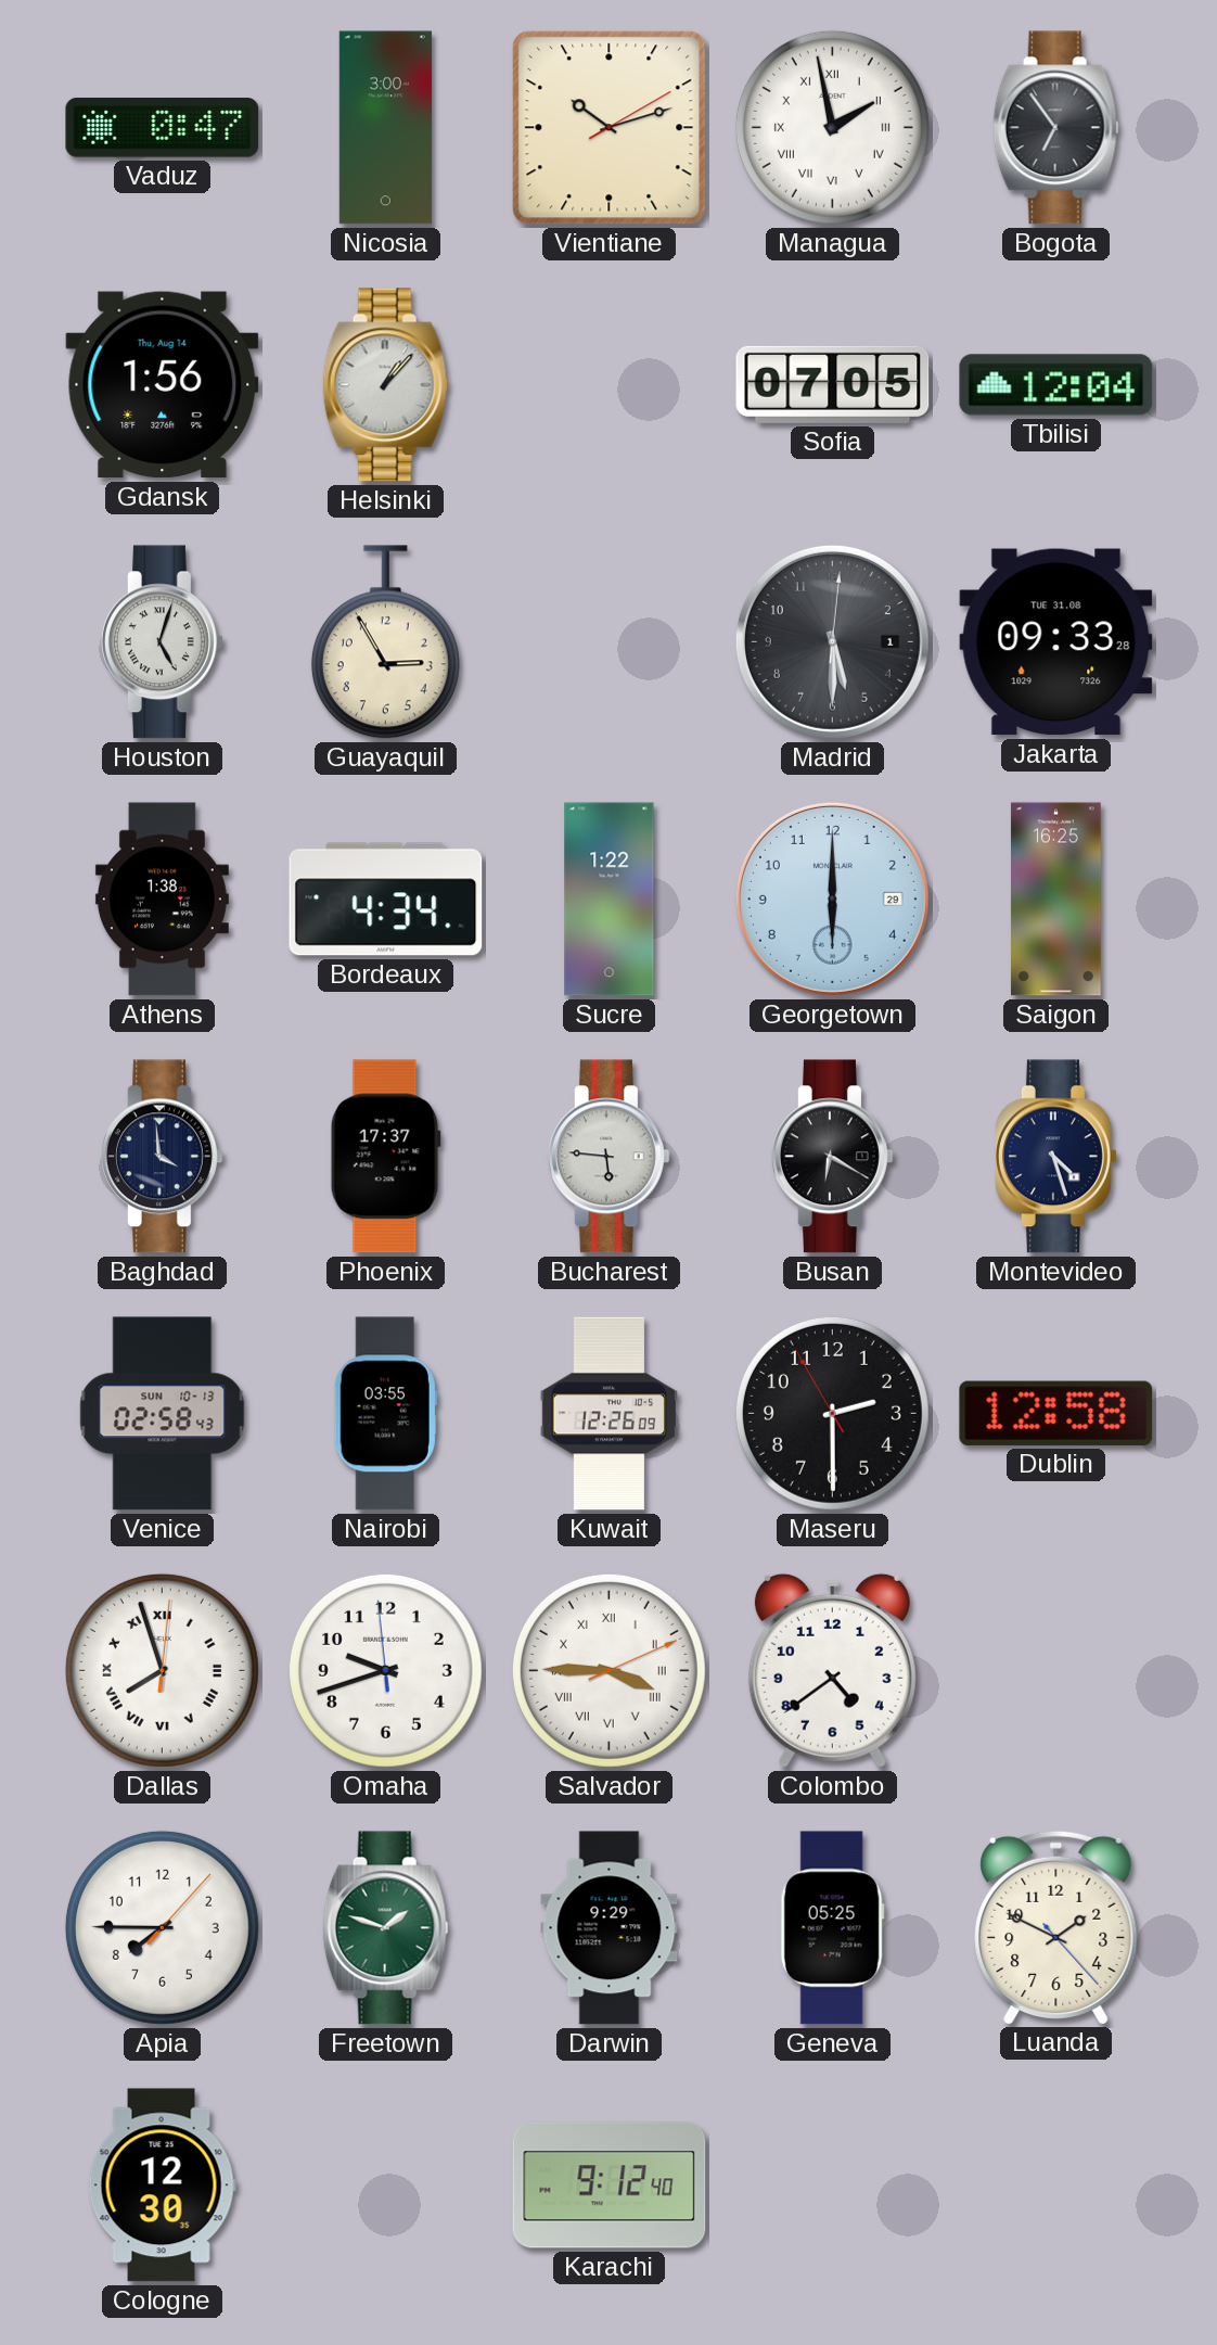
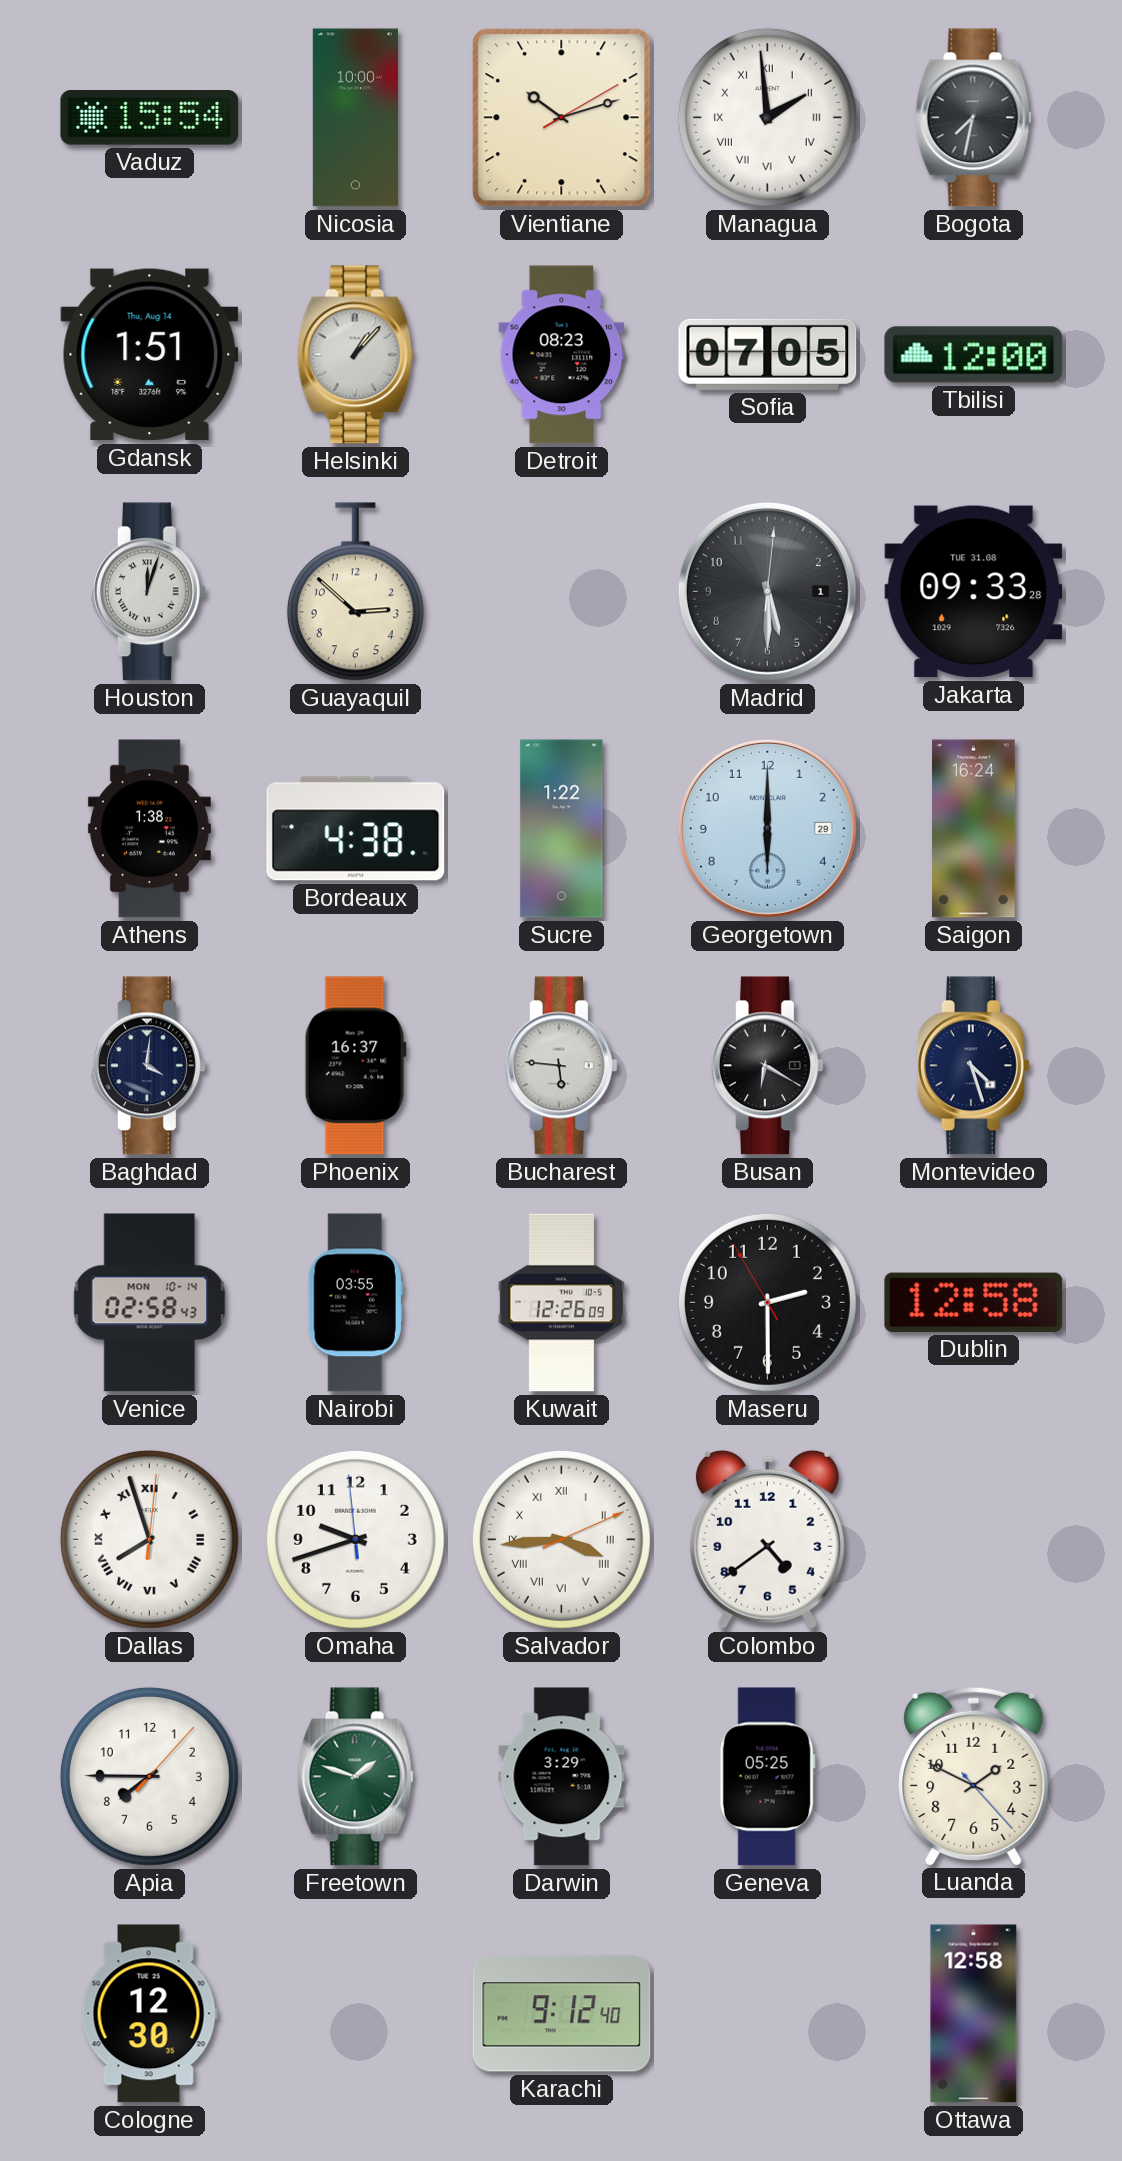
Vaduz: 0:47 -> 15:54 (150, 118)
Nicosia: 3:00 -> 10:00 (355, 118)
Managua: 1:58 -> 1:59 (767, 117)
Bogota: 6:54 -> 7:32 (973, 118)
Gdansk: 1:56 -> 1:51 (150, 355)
Detroit: none -> 08:23 (562, 355)
Tbilisi: 12:04 -> 12:00 (974, 355)
Houston: 5:03 -> 12:03 (149, 592)
Guayaquil: 2:55 -> 2:52 (355, 592)
Bordeaux: 4:34 -> 4:38 (356, 829)
Saigon: 16:25 -> 16:24 (974, 829)
Baghdad: 3:59 -> 4:01 (149, 1066)
Phoenix: 17:37 -> 16:37 (355, 1066)
Venice date: SUN 10-13 -> MON 10-14 (150, 1303)
Salvador: 3:45 -> 3:44 (561, 1539)
Darwin: 9:29 -> 3:29 (562, 1777)
Ottawa: none -> 12:58 (974, 2014)
